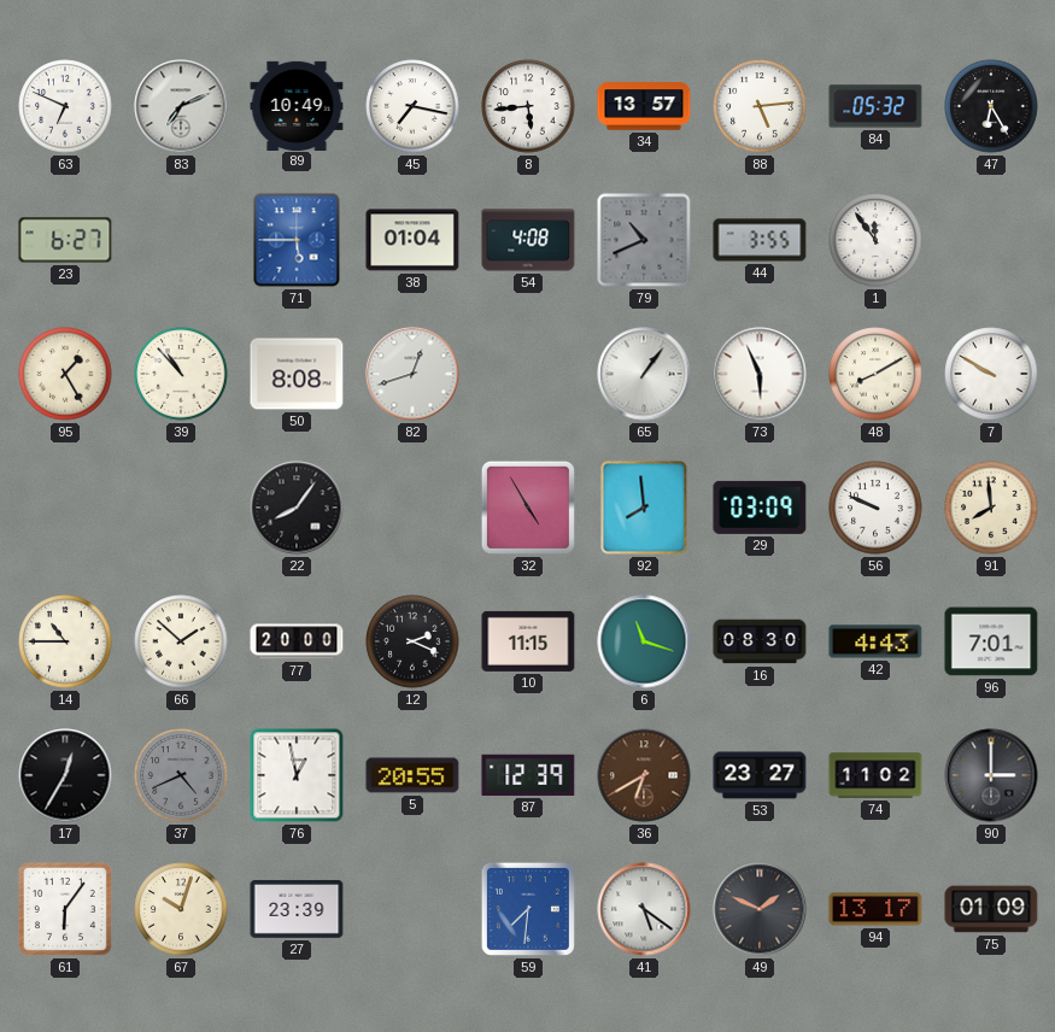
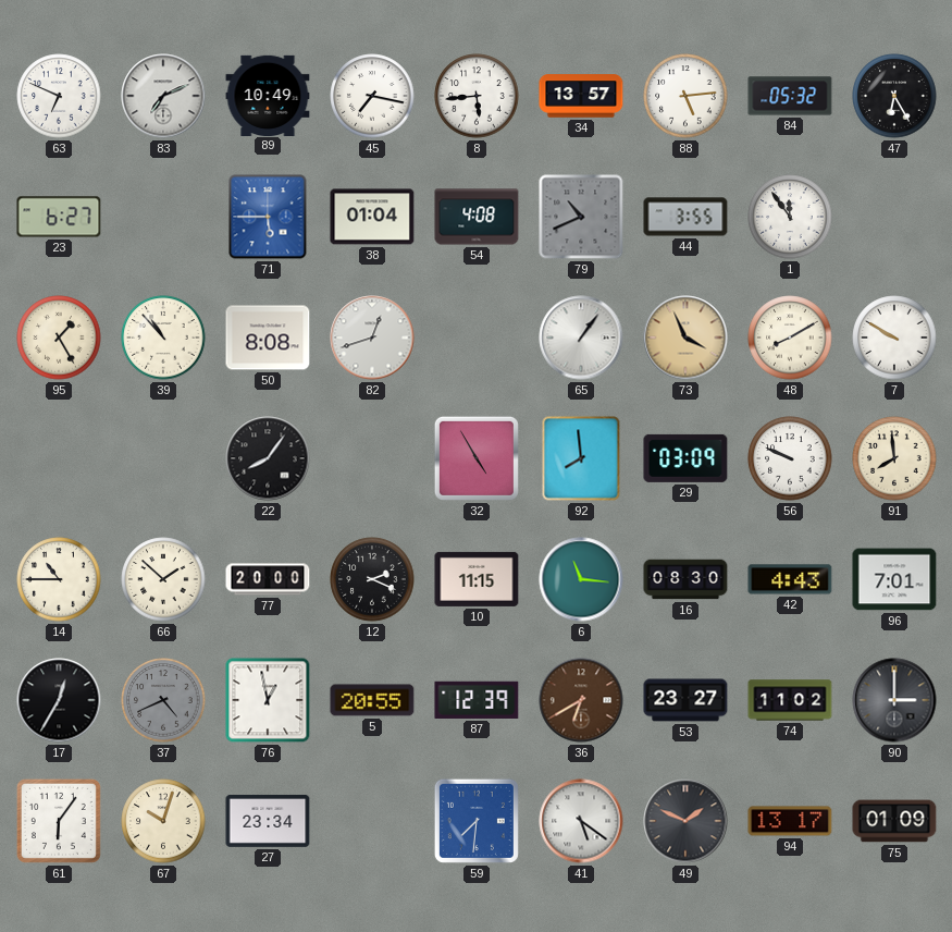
73: 5:56 -> 3:56 (685, 338)
73 dial: white -> champagne (685, 338)
6: 11:18 -> 11:16 (581, 579)
27: 23:39 -> 23:34 (268, 821)
